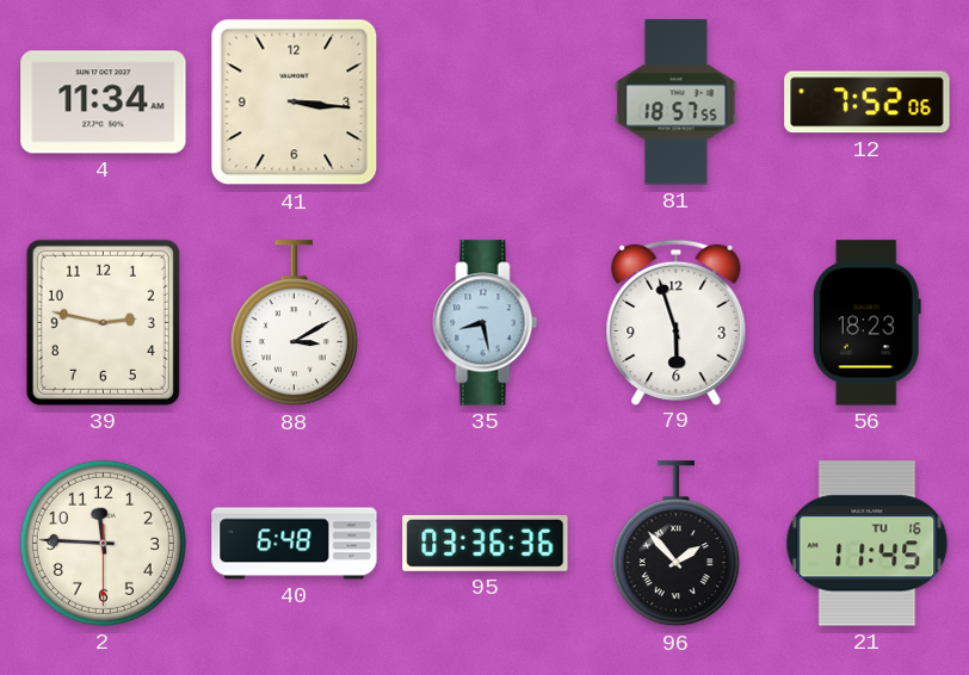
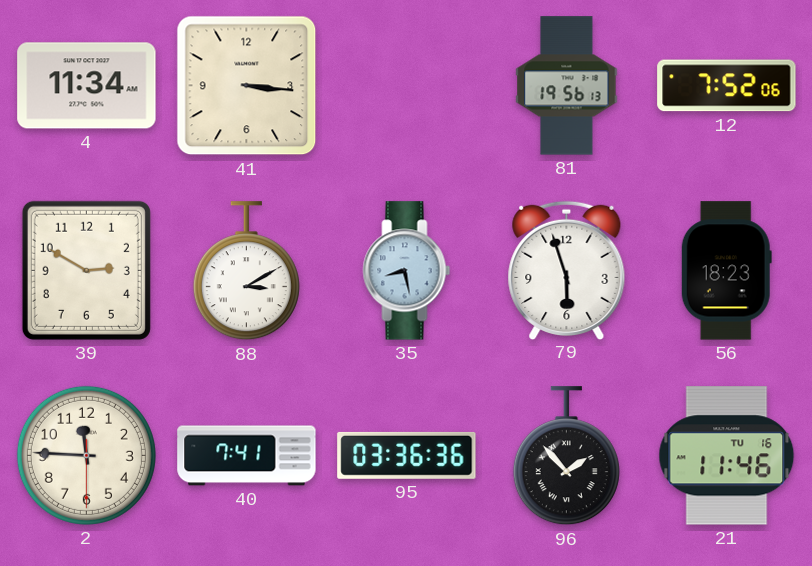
81: 18:57 -> 19:56 (567, 86)
39: 2:47 -> 2:50 (86, 270)
40: 6:48 -> 7:41 (247, 456)
21: 11:45 -> 11:46 (727, 456)
